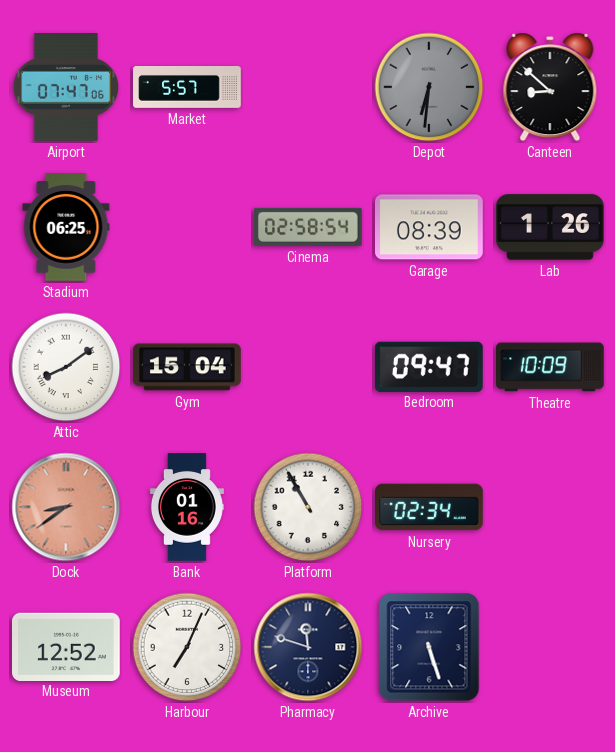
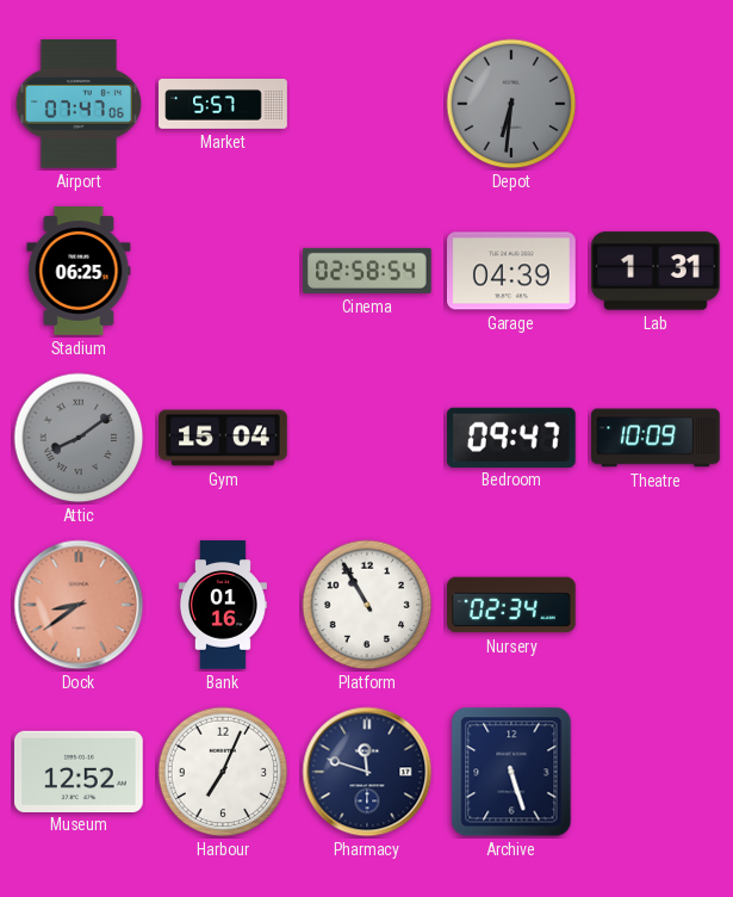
Canteen: 8:52 -> none (550, 87)
Garage: 08:39 -> 04:39 (513, 271)
Lab: 1:26 -> 1:31 (656, 271)
Attic dial: white -> grey (79, 438)
